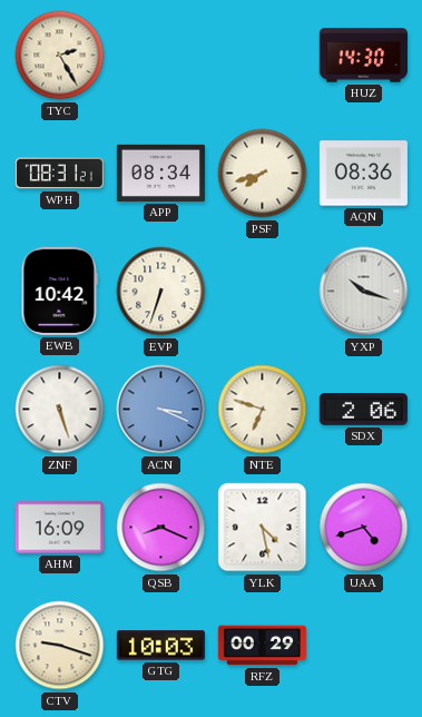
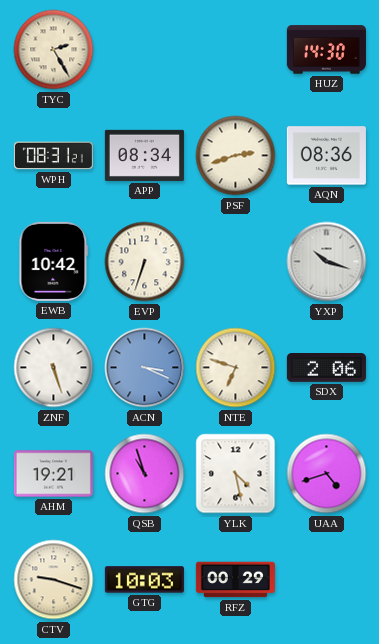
PSF: 7:42 -> 2:42 (236, 156)
AHM: 16:09 -> 19:21 (53, 474)
QSB: 8:19 -> 10:57 (145, 474)
